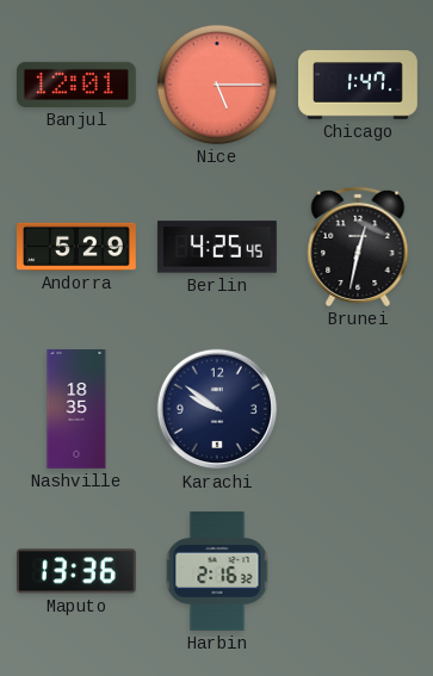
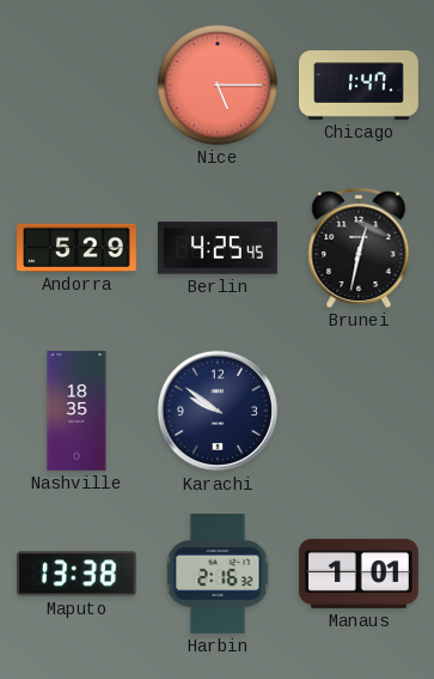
Banjul: 12:01 -> none (78, 85)
Maputo: 13:36 -> 13:38 (77, 574)
Manaus: none -> 1:01 (360, 574)
